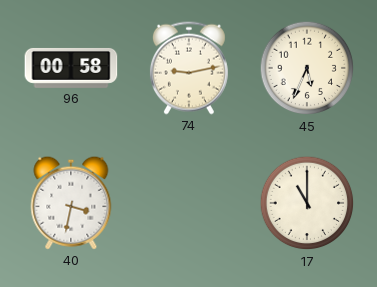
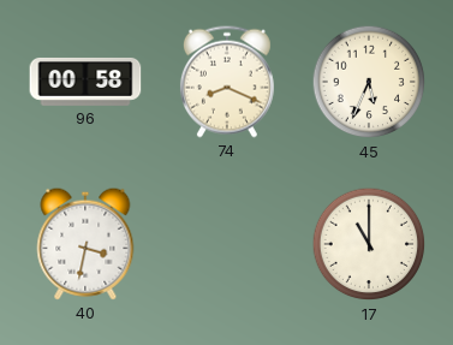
74: 9:13 -> 8:19 (227, 82)
